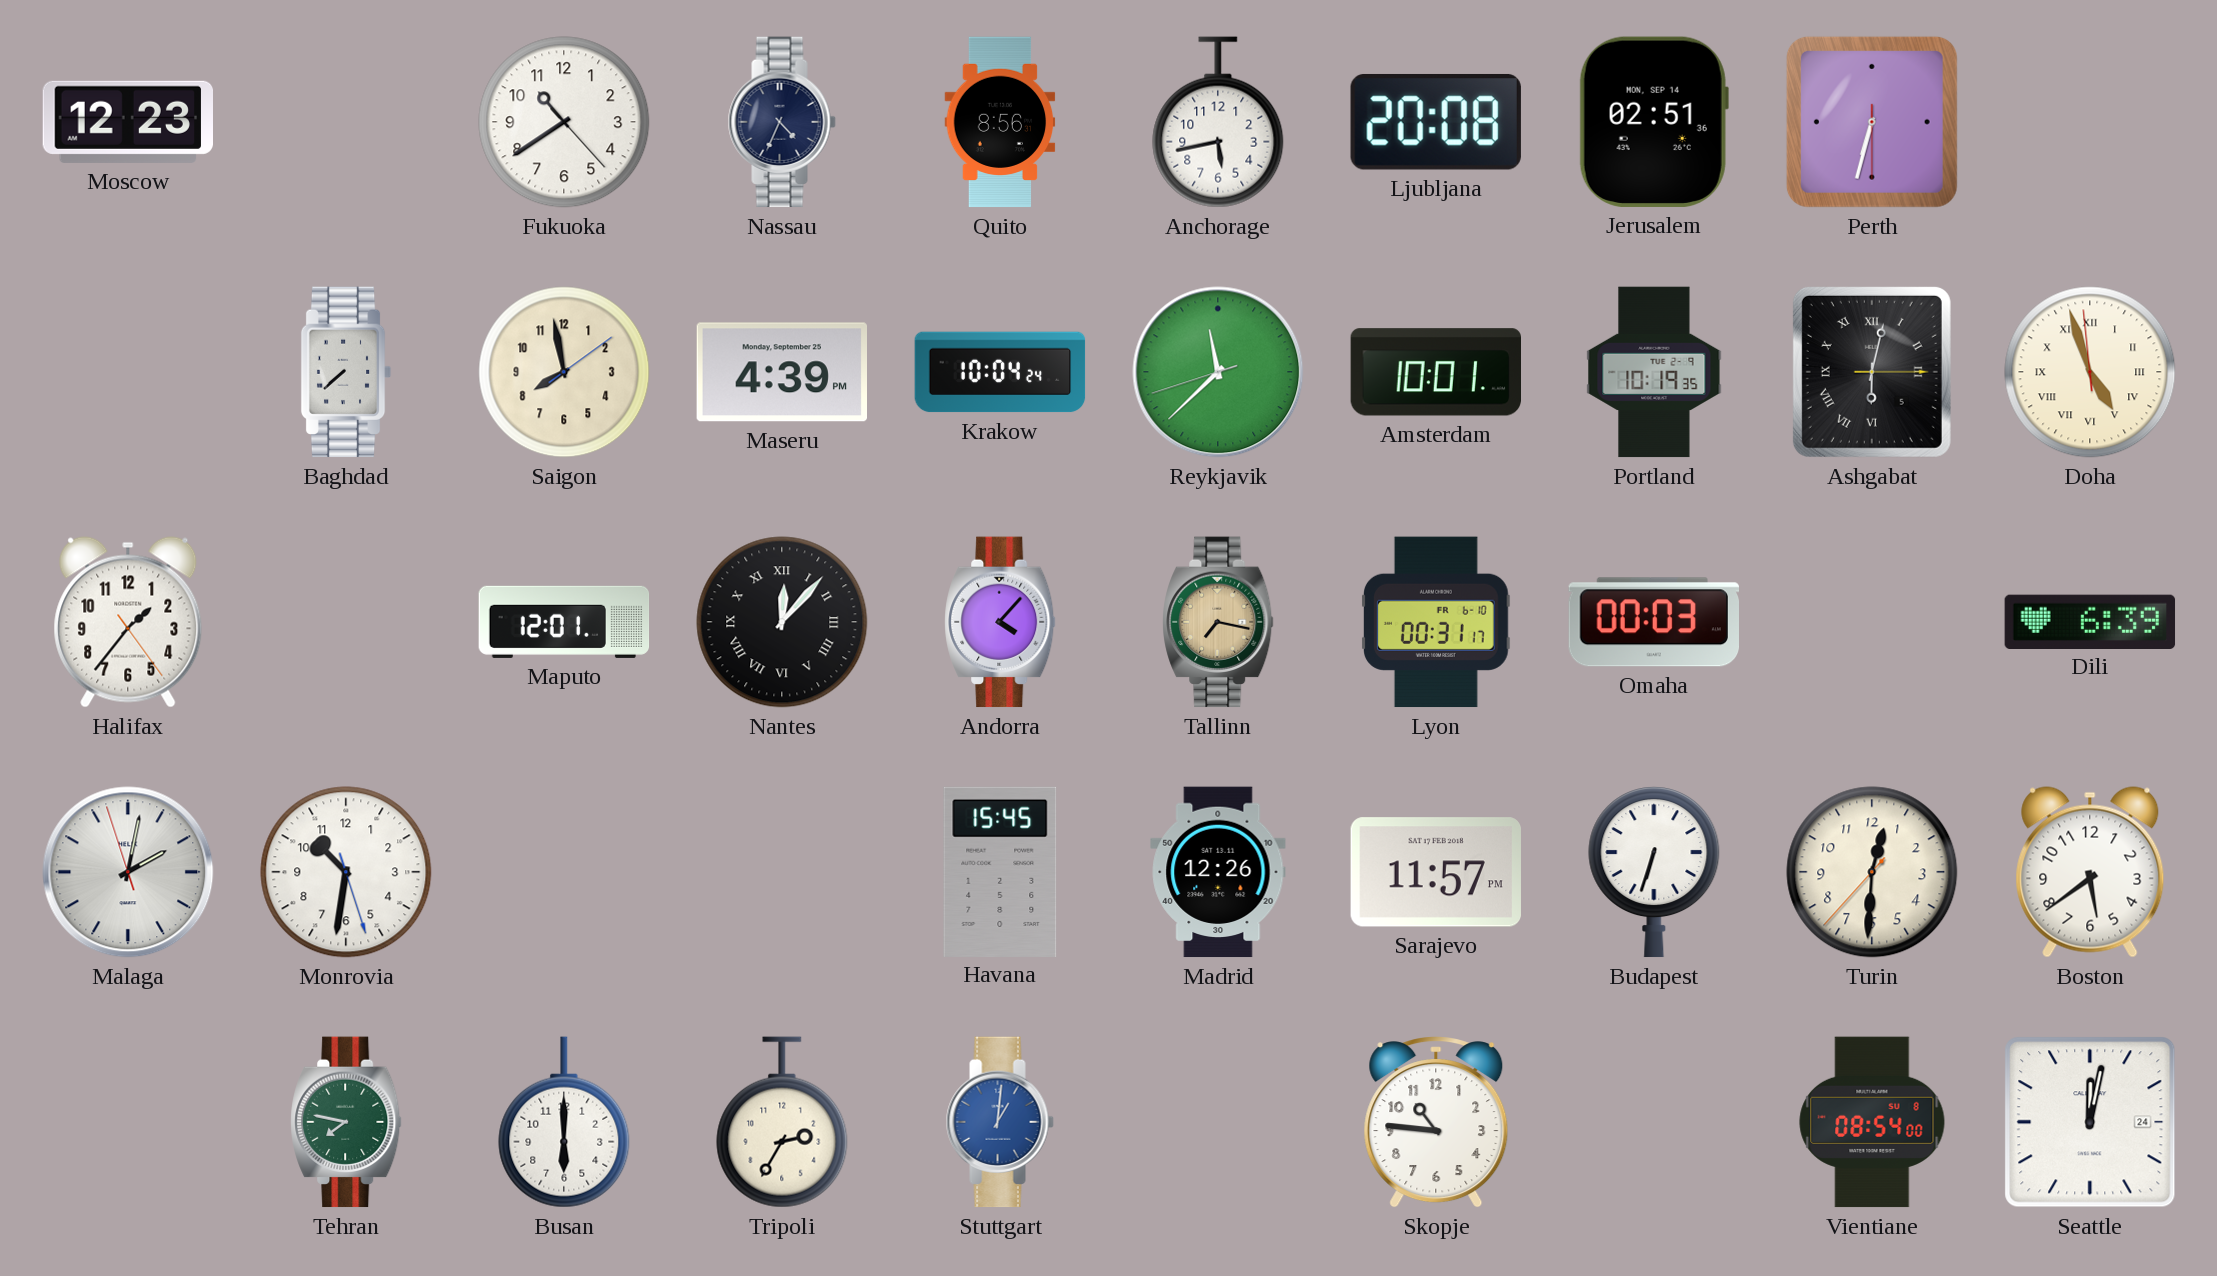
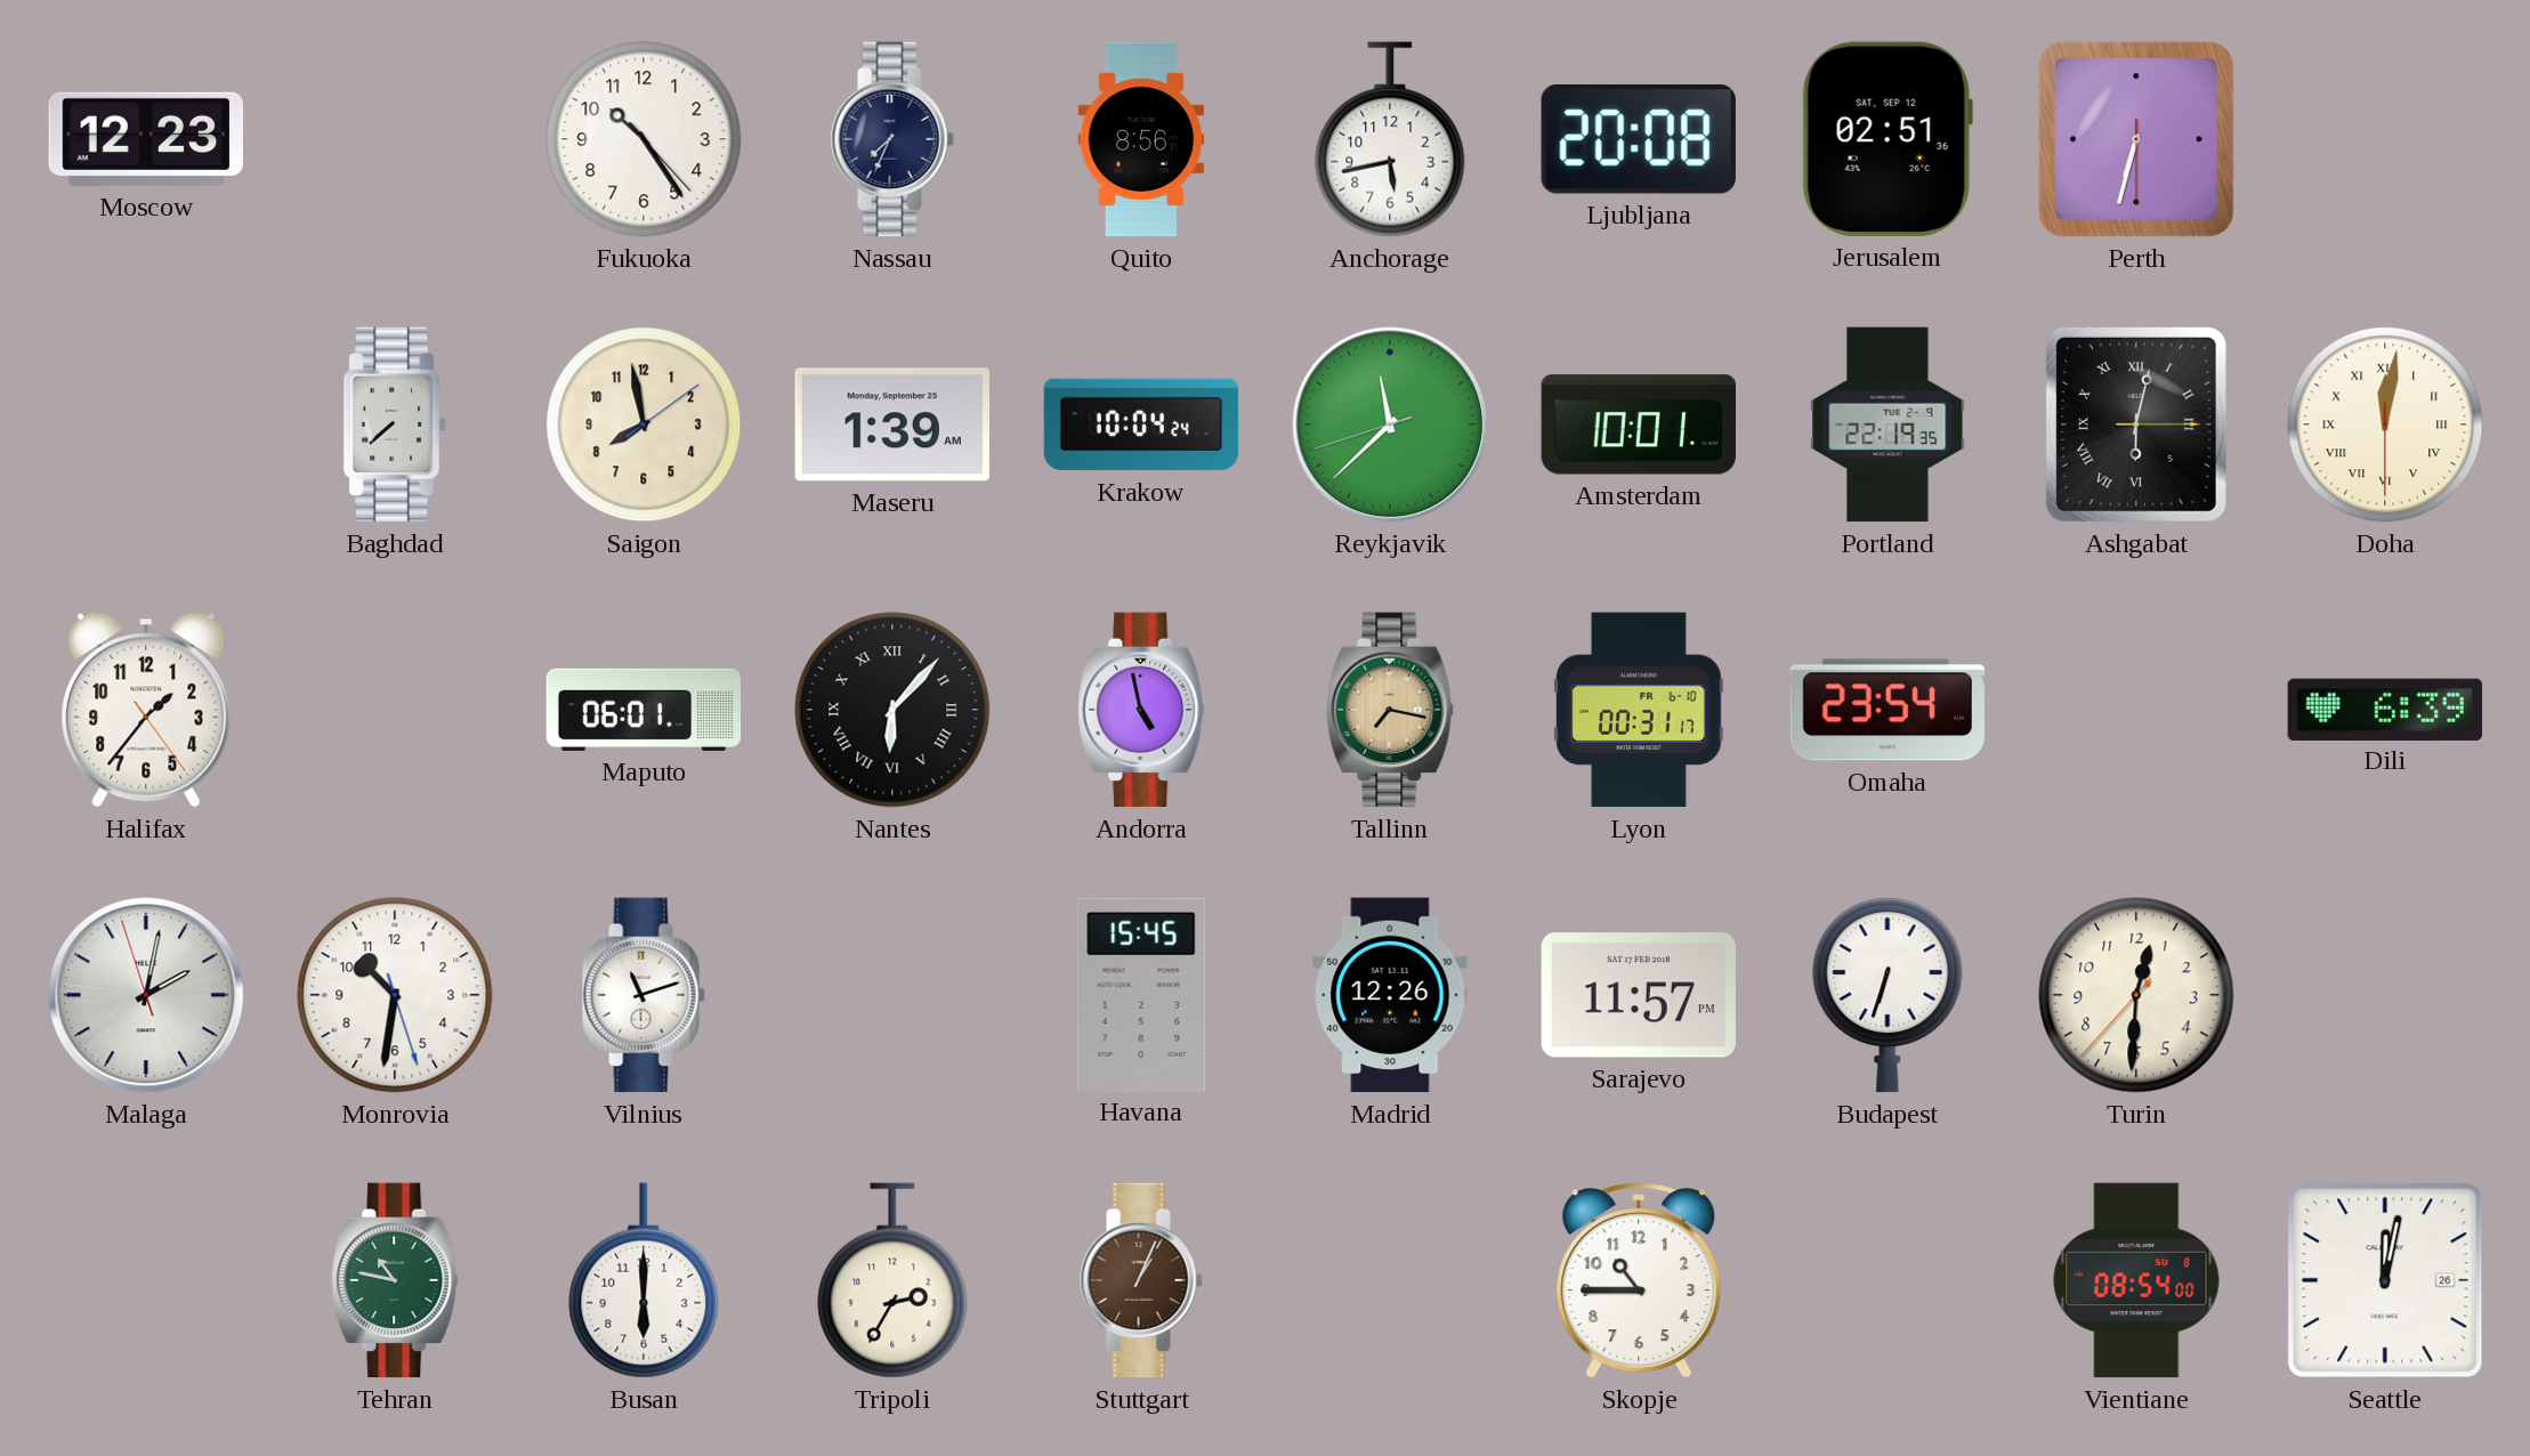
Fukuoka: 10:39 -> 10:24 (644, 139)
Nassau: 4:34 -> 7:34 (892, 139)
Jerusalem date: MON, SEP 14 -> SAT, SEP 12 (1888, 139)
Maseru: 4:39 -> 1:39 (891, 424)
Portland: 10:19 -> 22:19 (1888, 424)
Doha: 4:56 -> 12:01 (2385, 424)
Maputo: 12:01 -> 06:01 (644, 710)
Nantes: 12:07 -> 6:07 (892, 710)
Andorra: 4:07 -> 4:58 (1141, 710)
Omaha: 00:03 -> 23:54 (1886, 710)
Vilnius: none -> 11:12 (644, 995)
Boston: 5:39 -> none (2090, 872)
Tehran: 7:47 -> 10:47 (395, 1280)
Stuttgart: 1:01 -> 1:04 (1141, 1280)
Stuttgart dial: blue -> brown (1141, 1280)
Skopje: 10:46 -> 10:45 (1639, 1280)
Seattle date: 24 -> 26 (2385, 1280)
